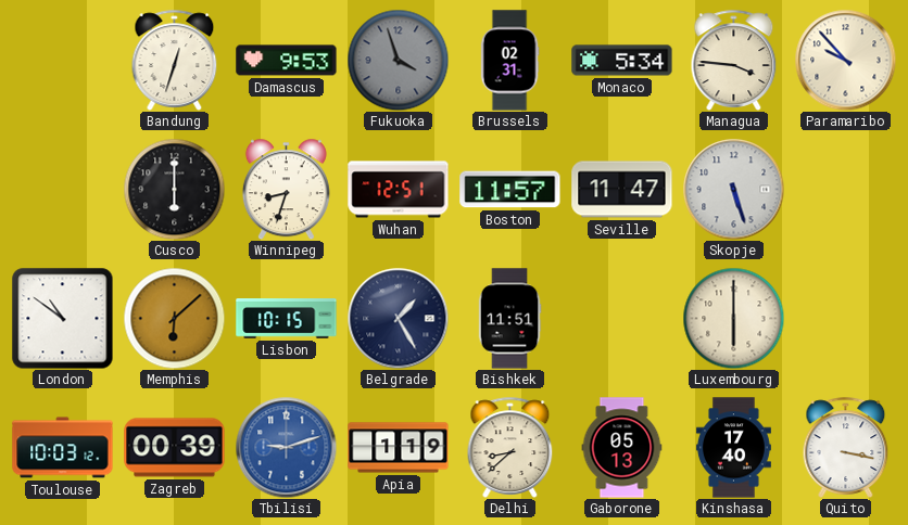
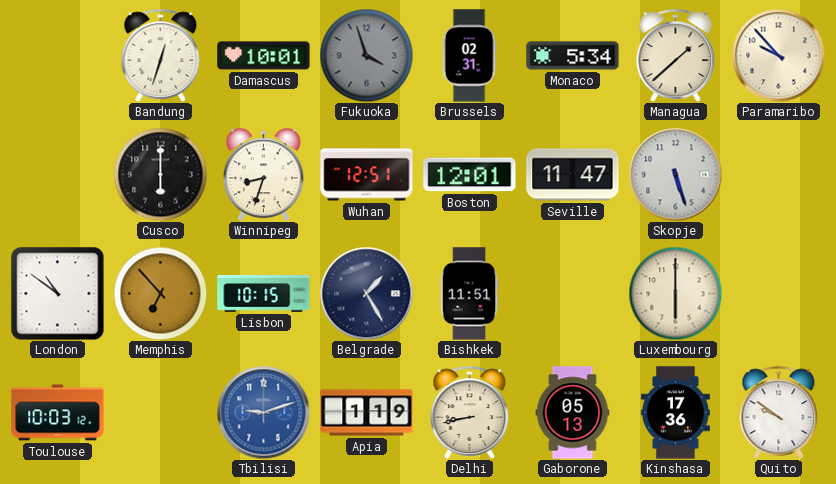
Damascus: 9:53 -> 10:01 (264, 56)
Managua: 3:46 -> 1:38 (676, 55)
Boston: 11:57 -> 12:01 (470, 175)
Memphis: 6:08 -> 6:53 (160, 293)
Zagreb: 00:39 -> none (175, 448)
Delhi: 8:38 -> 8:43 (470, 412)
Kinshasa: 17:40 -> 17:36 (675, 413)
Quito: 3:17 -> 9:51 (779, 412)
